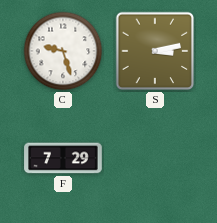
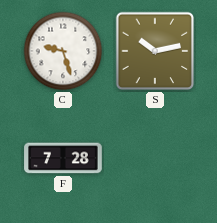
S: 3:13 -> 10:13 (155, 51)
F: 7:29 -> 7:28 (63, 158)
